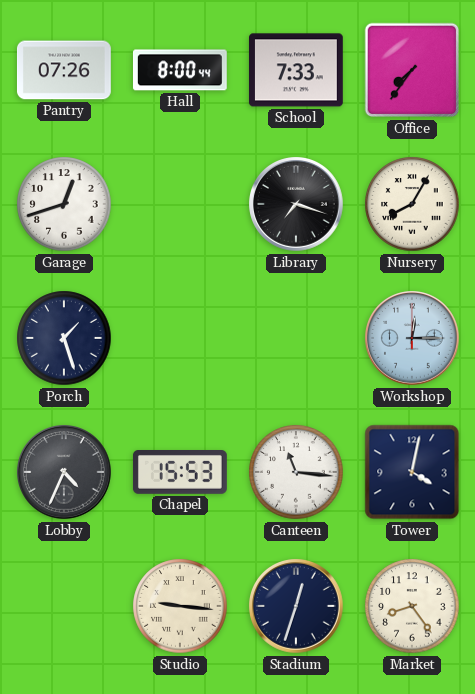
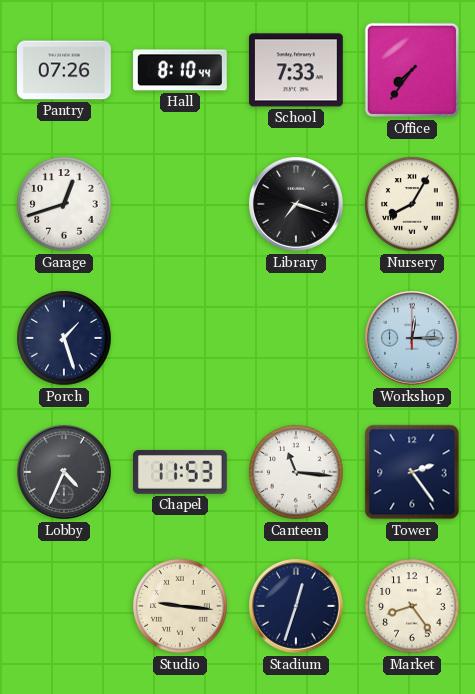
Hall: 8:00 -> 8:10 (180, 70)
Chapel: 15:53 -> 11:53 (180, 473)
Tower: 4:02 -> 2:24 (412, 472)
